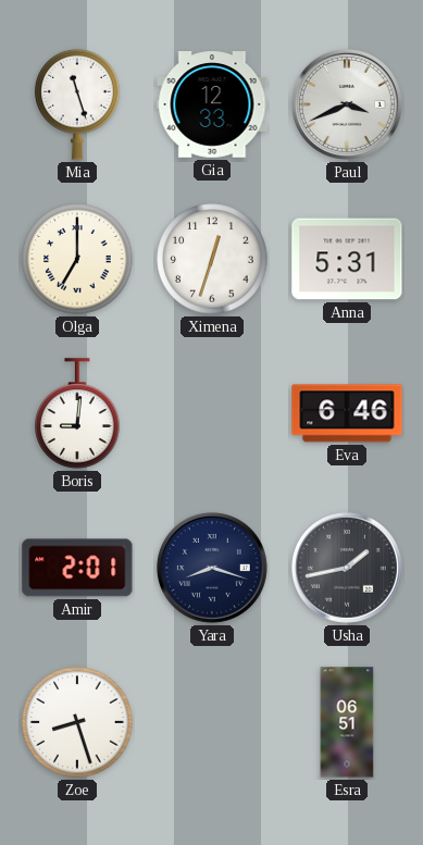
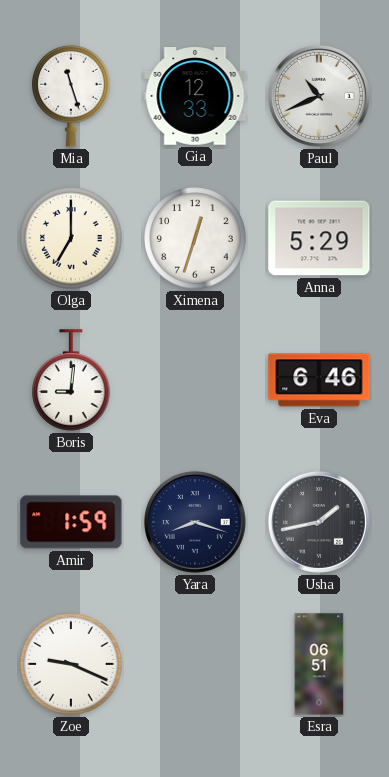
Paul: 3:41 -> 10:41 (319, 96)
Anna: 5:31 -> 5:29 (319, 238)
Amir: 2:01 -> 1:59 (71, 522)
Zoe: 8:27 -> 9:19 (71, 664)
